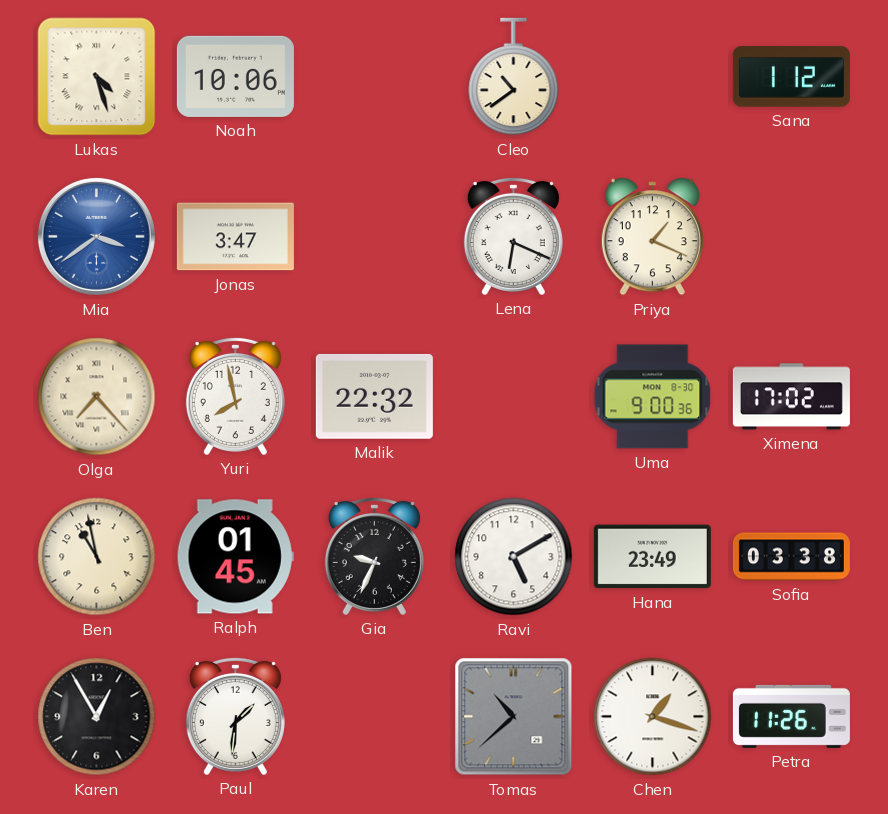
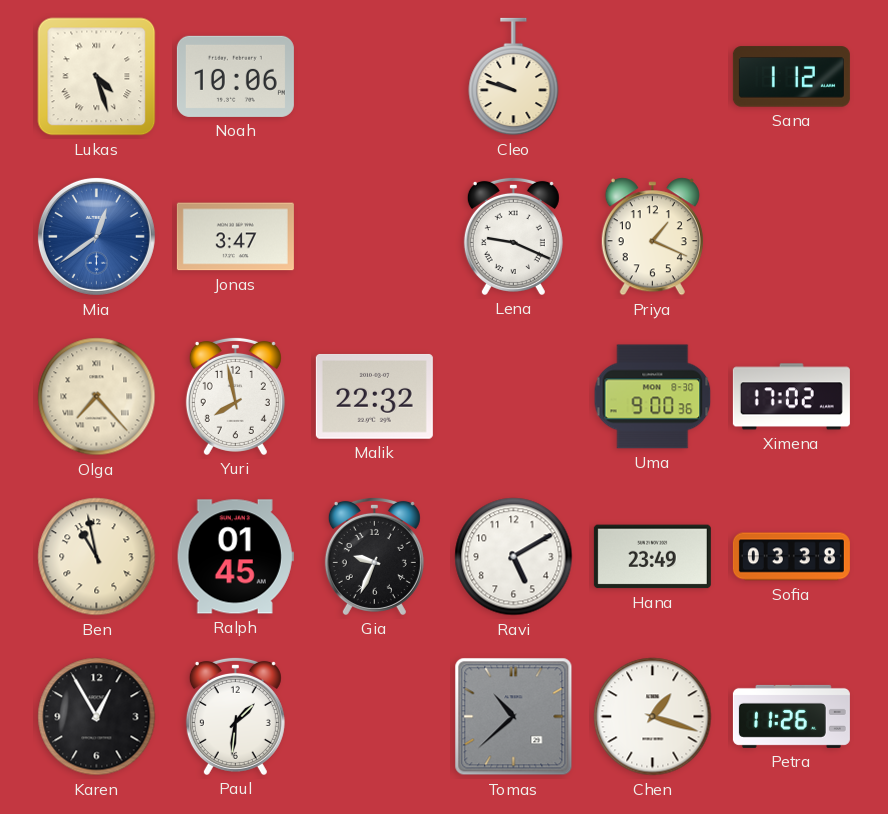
Cleo: 10:39 -> 9:48 (514, 77)
Mia: 3:39 -> 12:39 (96, 236)
Lena: 6:19 -> 9:19 (513, 236)
